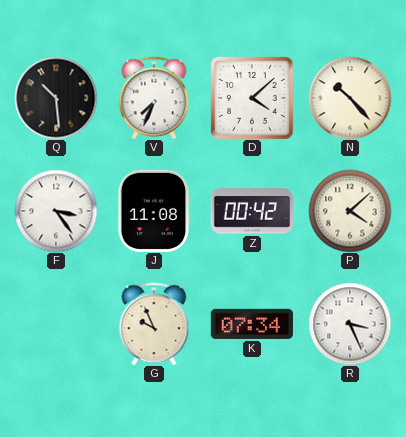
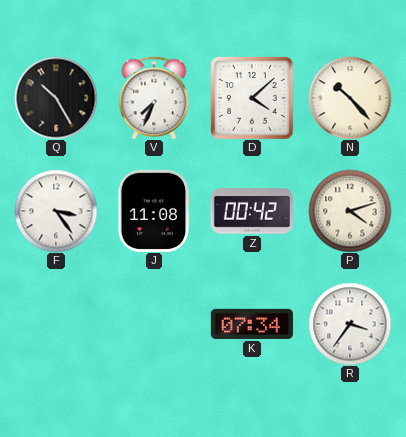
Q: 10:29 -> 10:25 (56, 98)
P: 4:08 -> 4:12 (350, 211)
G: 9:56 -> none (154, 324)
R: 3:26 -> 3:36 (350, 324)
